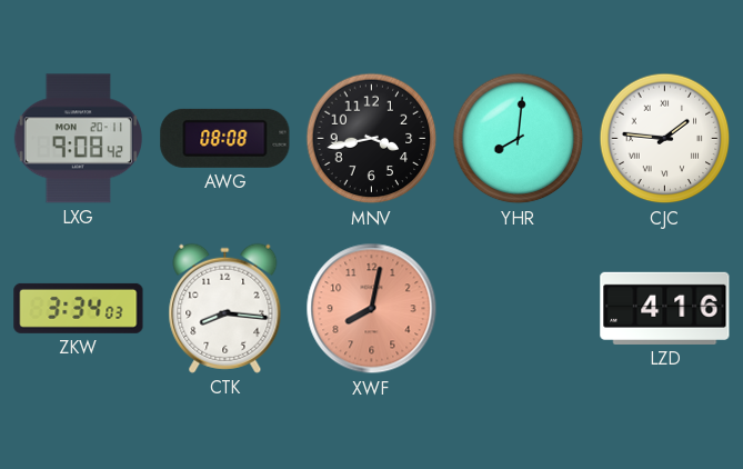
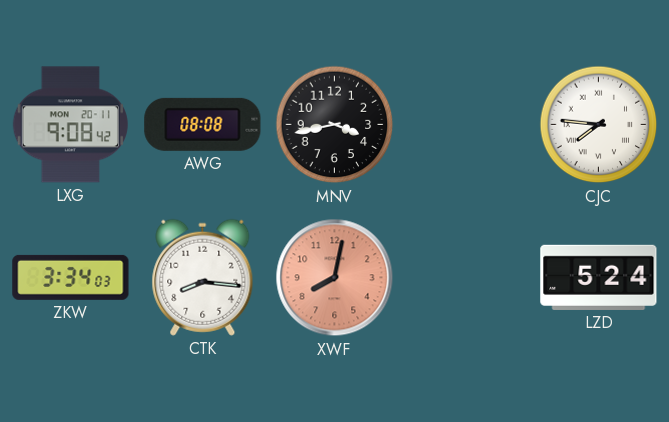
YHR: 8:01 -> none (519, 139)
CJC: 1:46 -> 7:46 (599, 125)
LZD: 4:16 -> 5:24 (599, 277)
